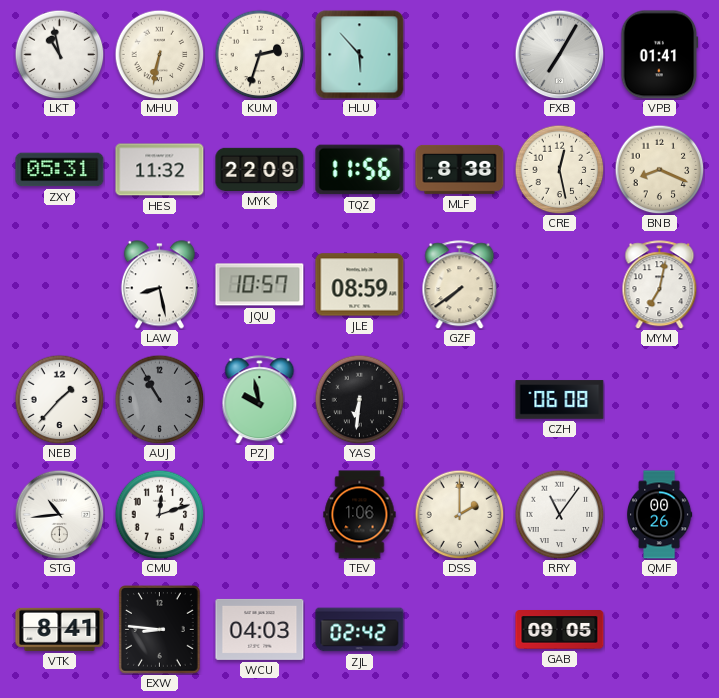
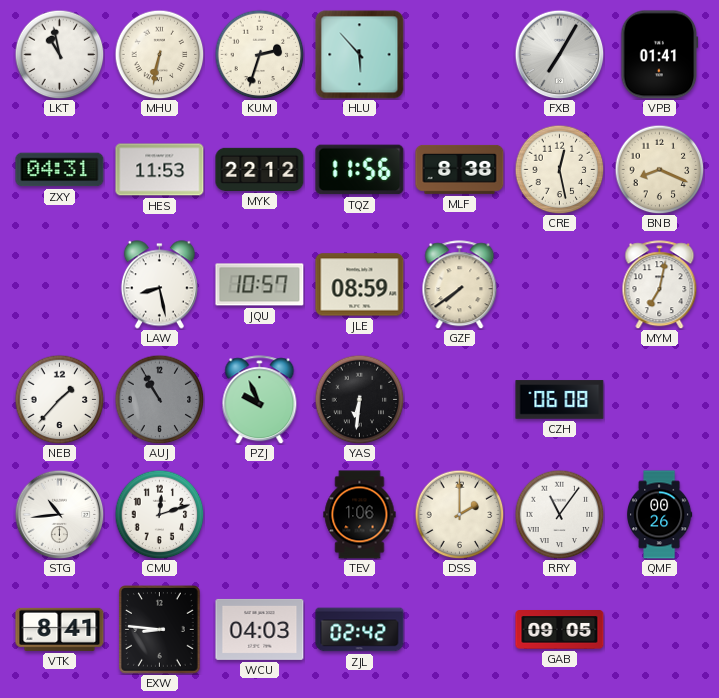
ZXY: 05:31 -> 04:31 (60, 170)
HES: 11:32 -> 11:53 (160, 170)
MYK: 22:09 -> 22:12 (260, 169)
PZJ: 9:58 -> 9:56 (260, 400)
